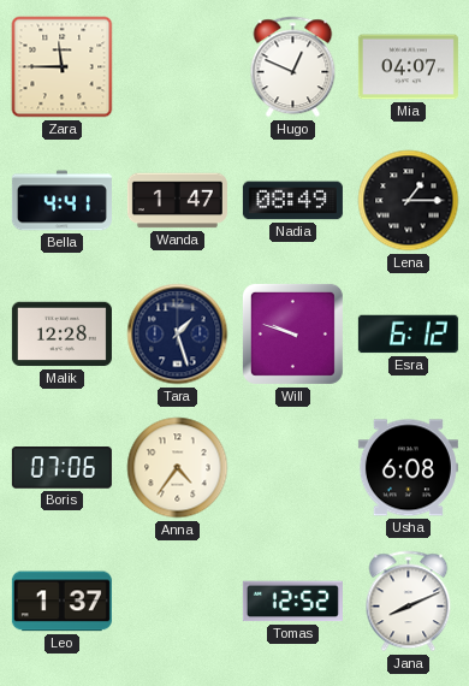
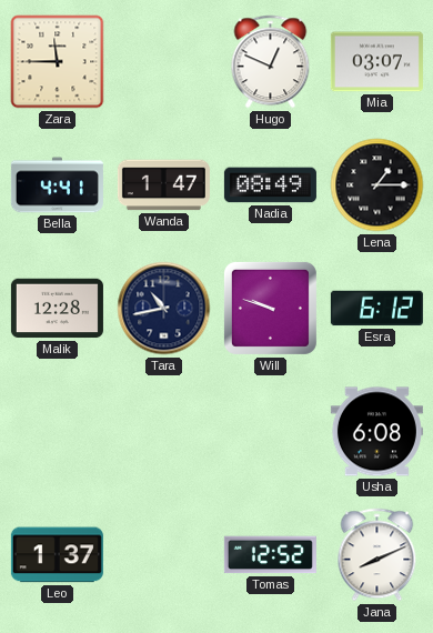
Mia: 04:07 -> 03:07 (376, 62)
Tara: 1:27 -> 10:43 (164, 309)
Boris: 07:06 -> none (61, 468)
Anna: 4:36 -> none (178, 468)
